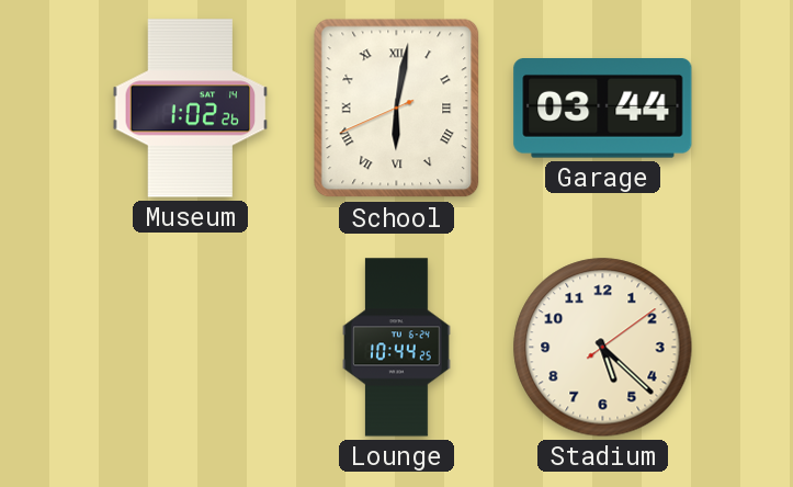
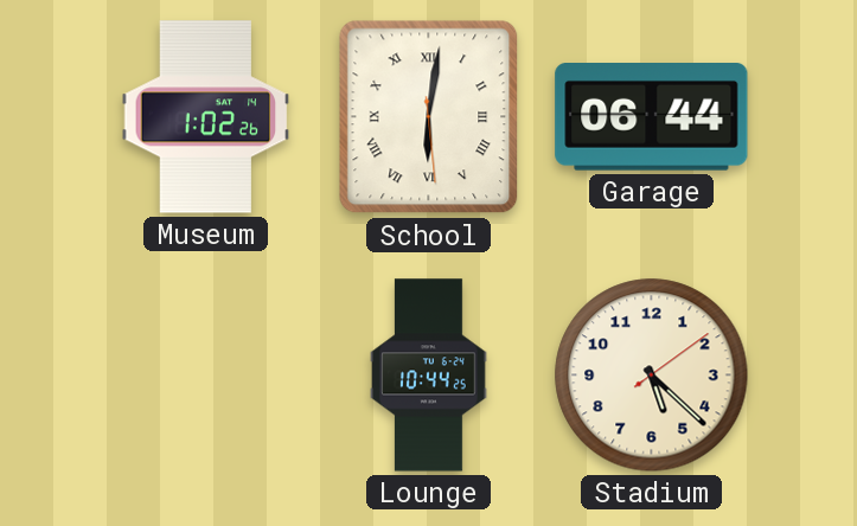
School: 6:01:41 -> 6:01:29 (429, 117)
Garage: 03:44 -> 06:44 (652, 117)
